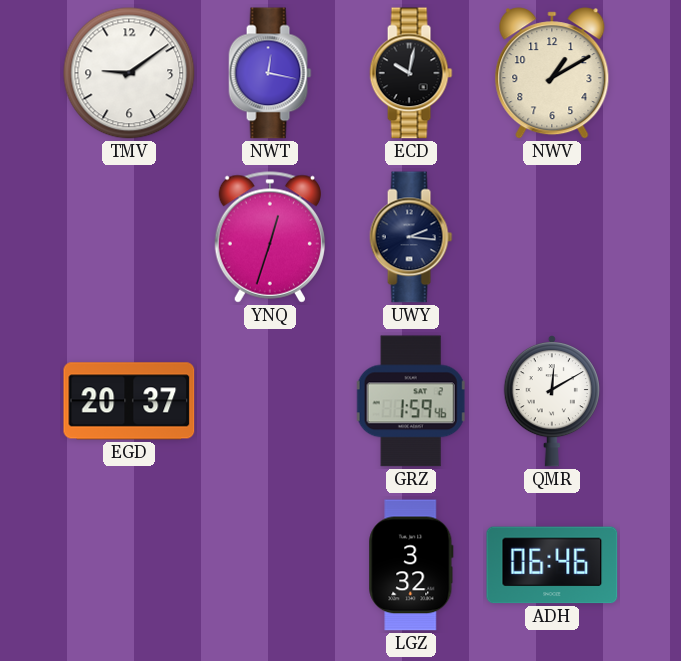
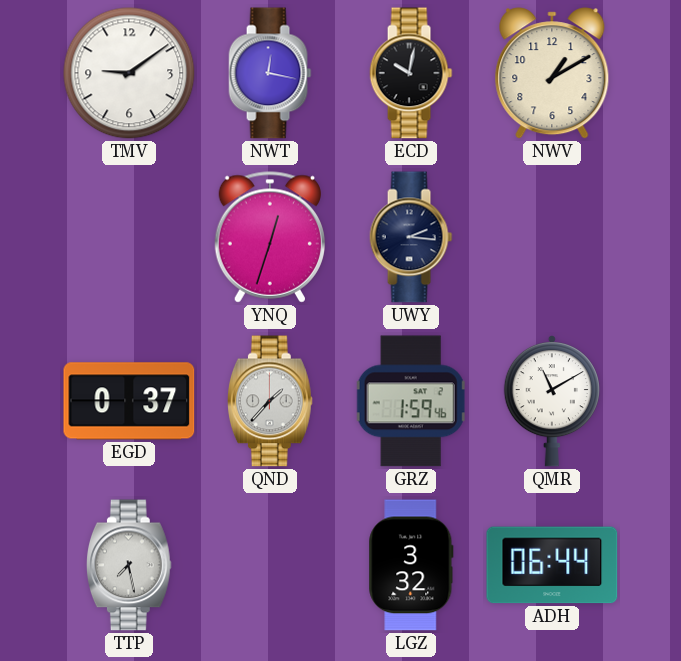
EGD: 20:37 -> 0:37 (129, 401)
QND: none -> 1:37 (270, 401)
QMR: 12:10 -> 11:10 (552, 402)
TTP: none -> 7:28 (129, 565)
ADH: 06:46 -> 06:44 (552, 565)
